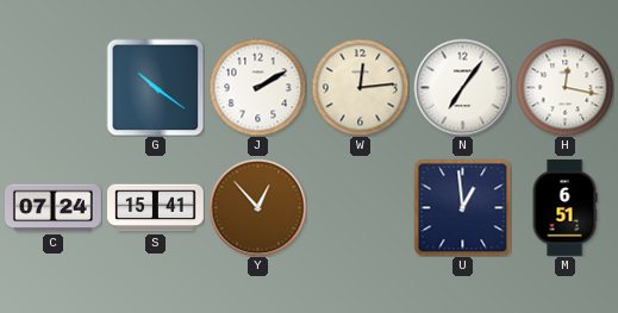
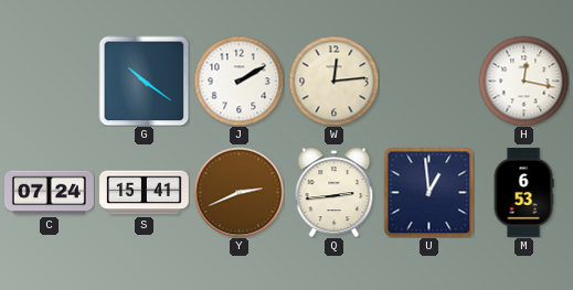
N: 7:06 -> none (462, 87)
Y: 12:53 -> 2:41 (238, 192)
Q: none -> 2:44 (335, 192)
M: 6:51 -> 6:53 (523, 193)
